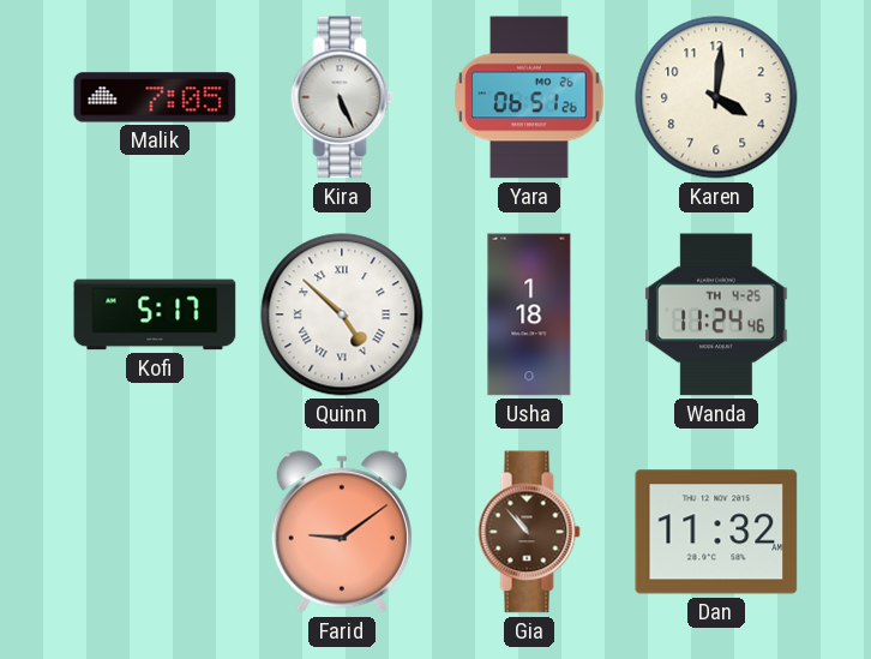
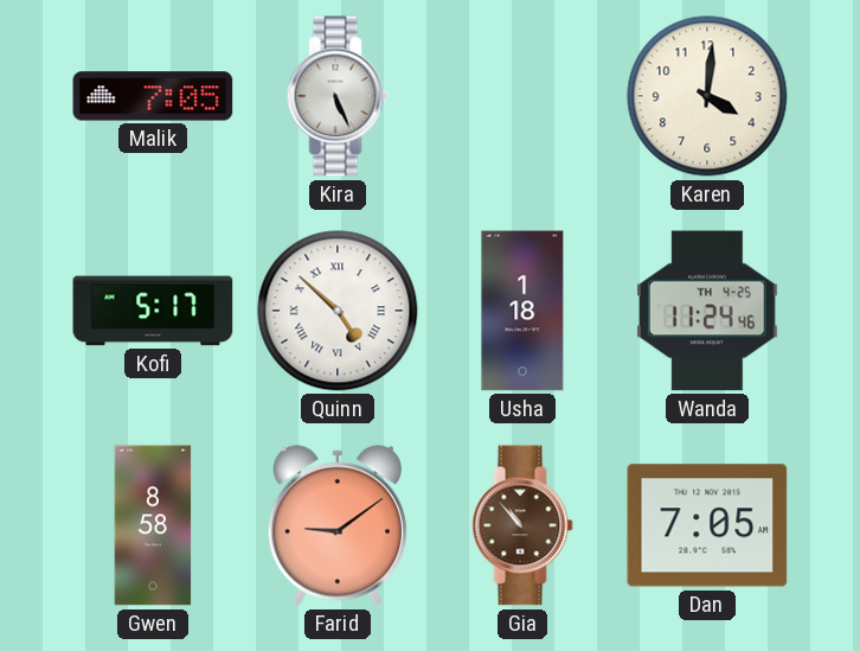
Yara: 06:51 -> none (529, 97)
Gwen: none -> 8:58 (153, 525)
Dan: 11:32 -> 7:05 (707, 525)
